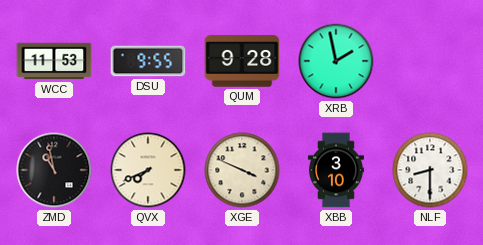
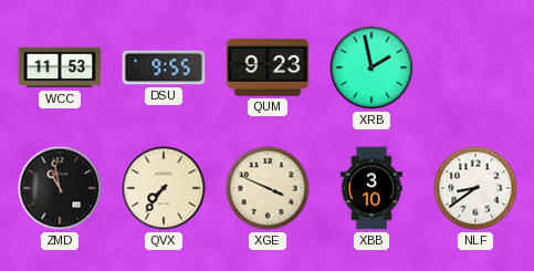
QUM: 9:28 -> 9:23 (268, 67)
QVX: 7:41 -> 7:36 (164, 188)
NLF: 8:30 -> 8:39 (475, 188)
